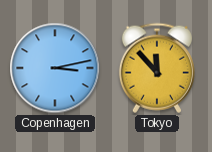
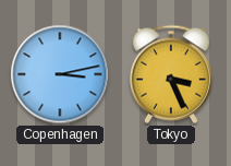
Tokyo: 11:53 -> 3:26 (171, 74)
